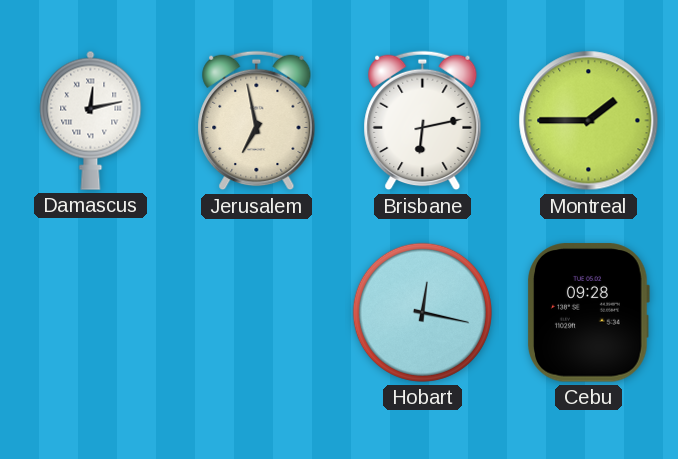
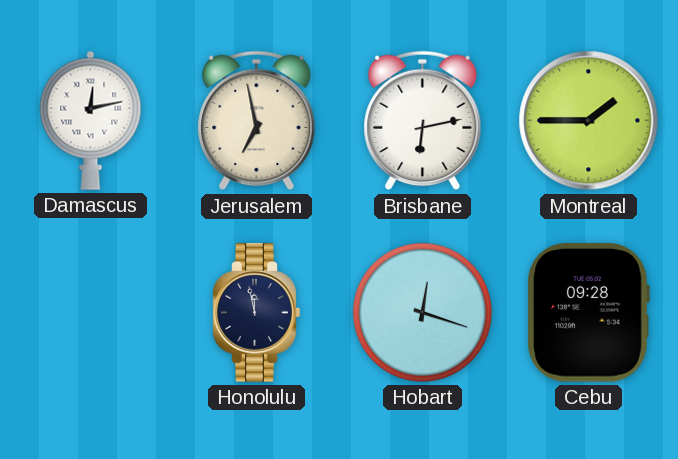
Honolulu: none -> 11:58 (257, 313)
Hobart: 12:17 -> 12:18 (422, 312)
